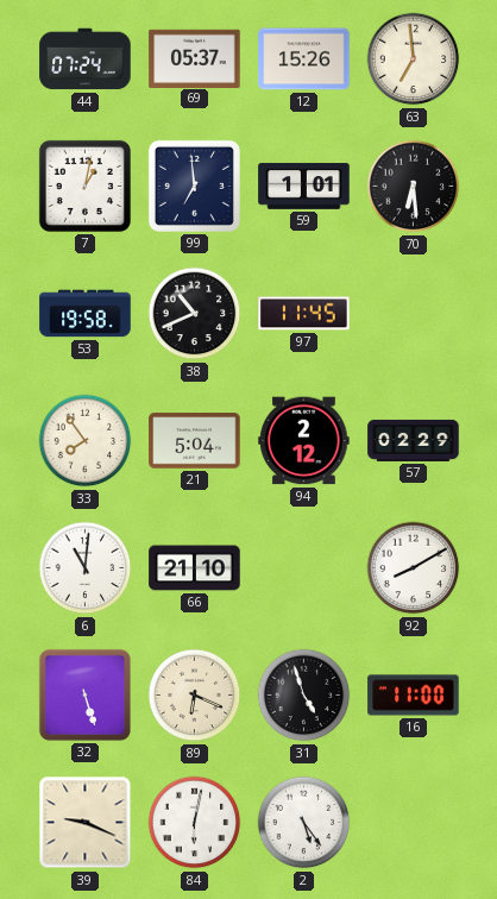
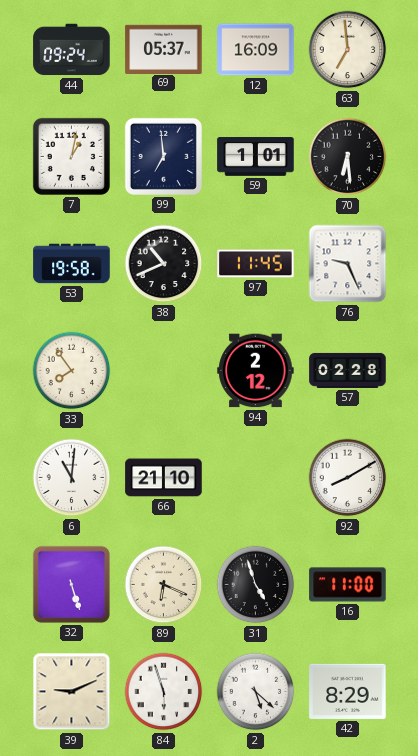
44: 07:24 -> 09:24 (72, 50)
12: 15:26 -> 16:09 (256, 50)
76: none -> 9:26 (348, 264)
21: 5:04 -> none (195, 441)
57: 02:29 -> 02:28 (348, 370)
39: 9:19 -> 9:11 (72, 692)
84: 6:02 -> 5:57 (164, 692)
2: 5:24 -> 5:22 (256, 692)
42: none -> 8:29 (348, 691)
